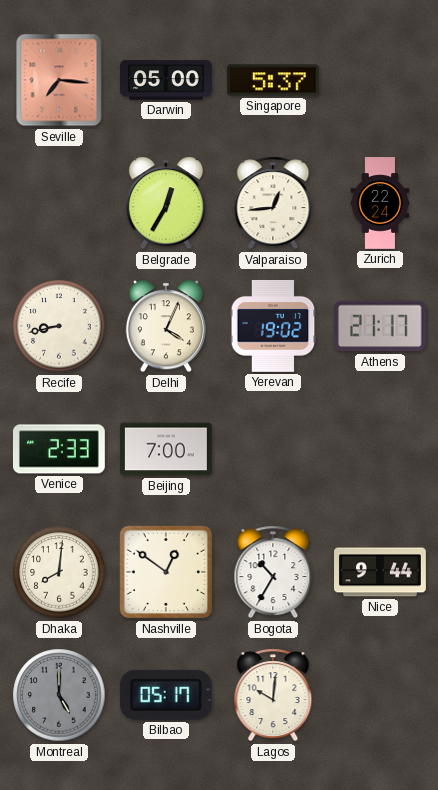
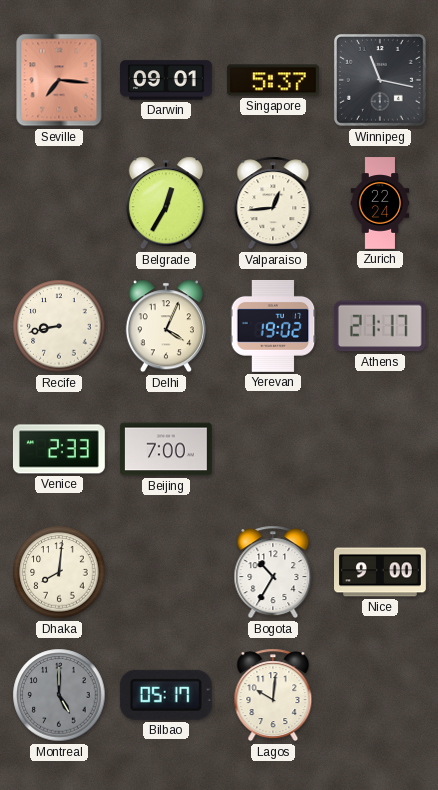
Darwin: 05:00 -> 09:01 (167, 80)
Winnipeg: none -> 11:17 (380, 80)
Nashville: 12:51 -> none (166, 572)
Nice: 9:44 -> 9:00 (381, 572)
